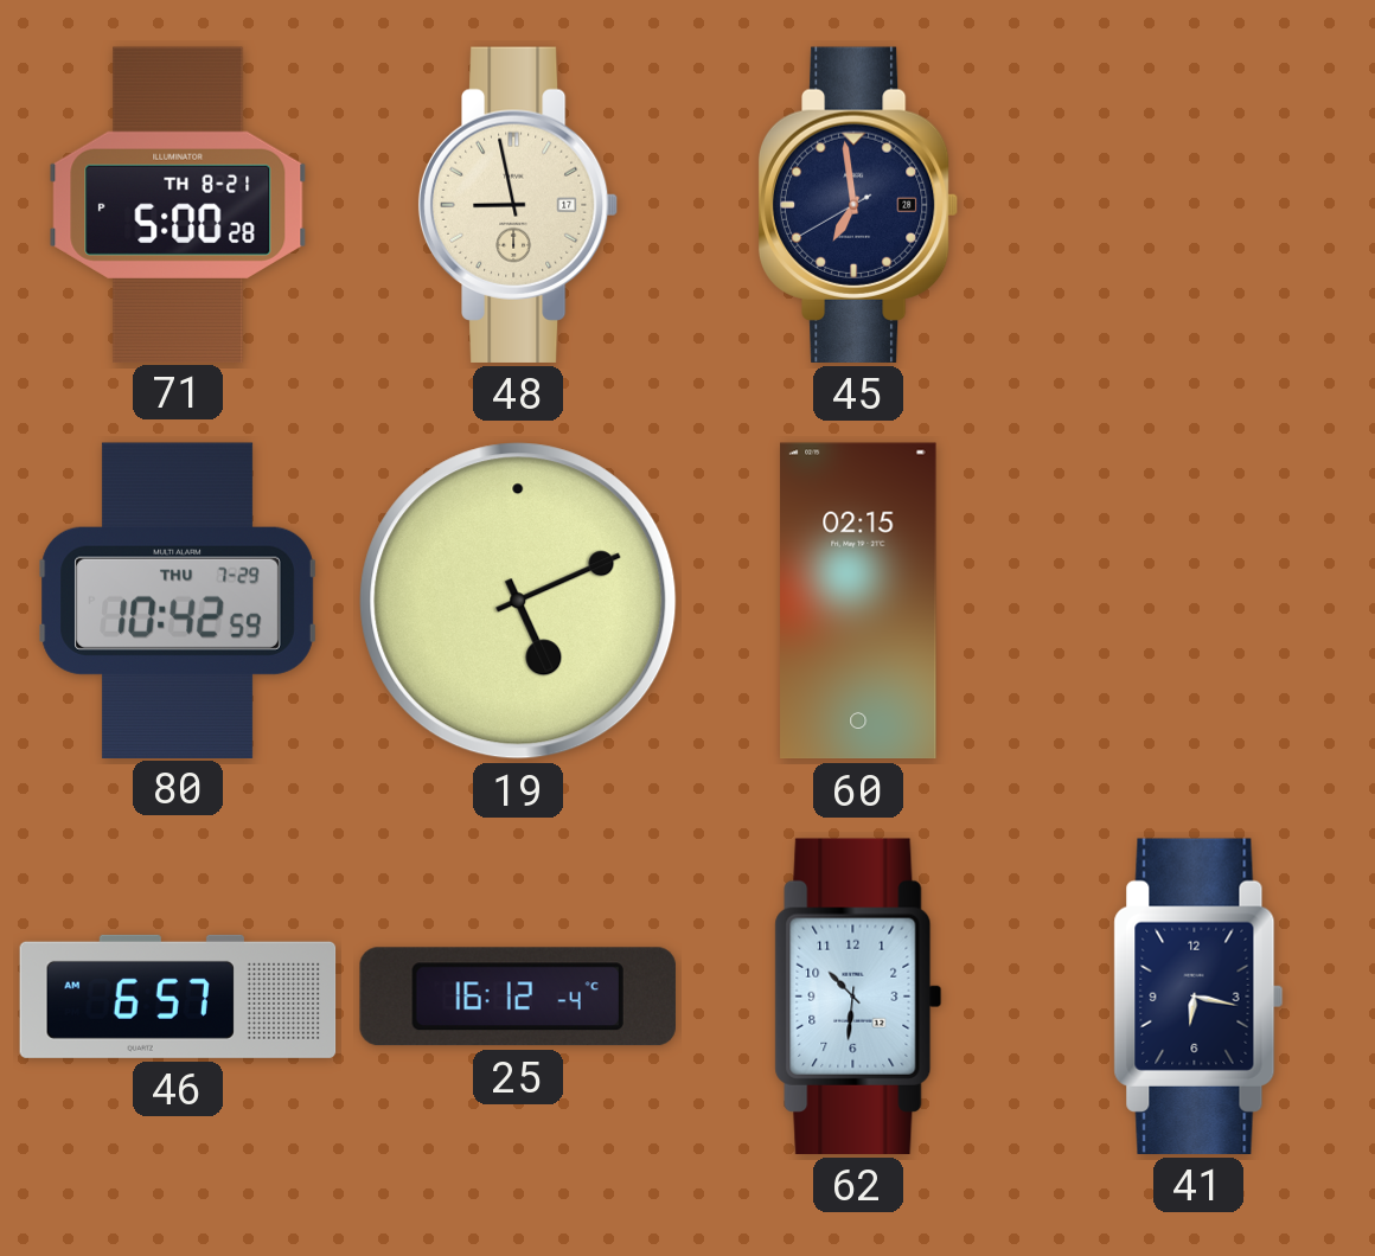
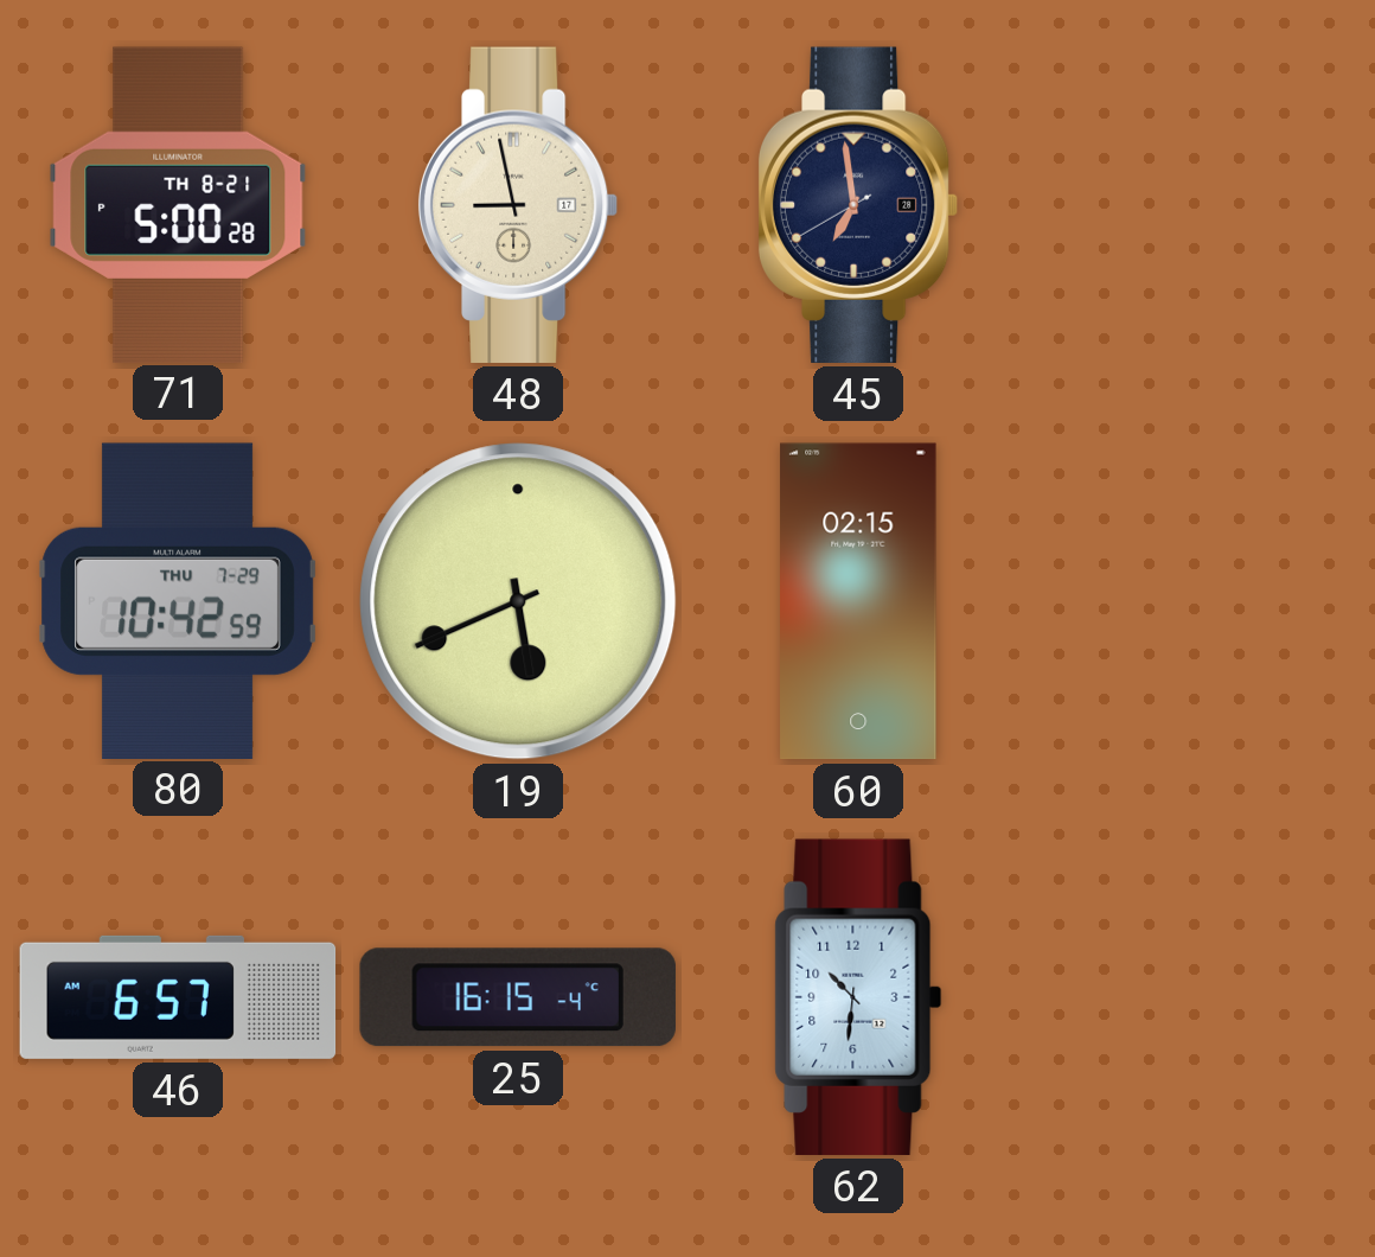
19: 5:11 -> 5:41 (518, 601)
25: 16:12 -> 16:15 (518, 997)
41: 6:17 -> none (1198, 997)
